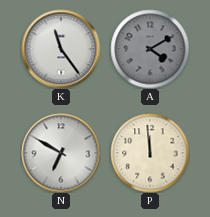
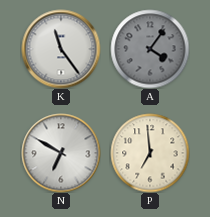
A: 4:10 -> 4:06 (150, 49)
P: 11:59 -> 6:59 (150, 153)
